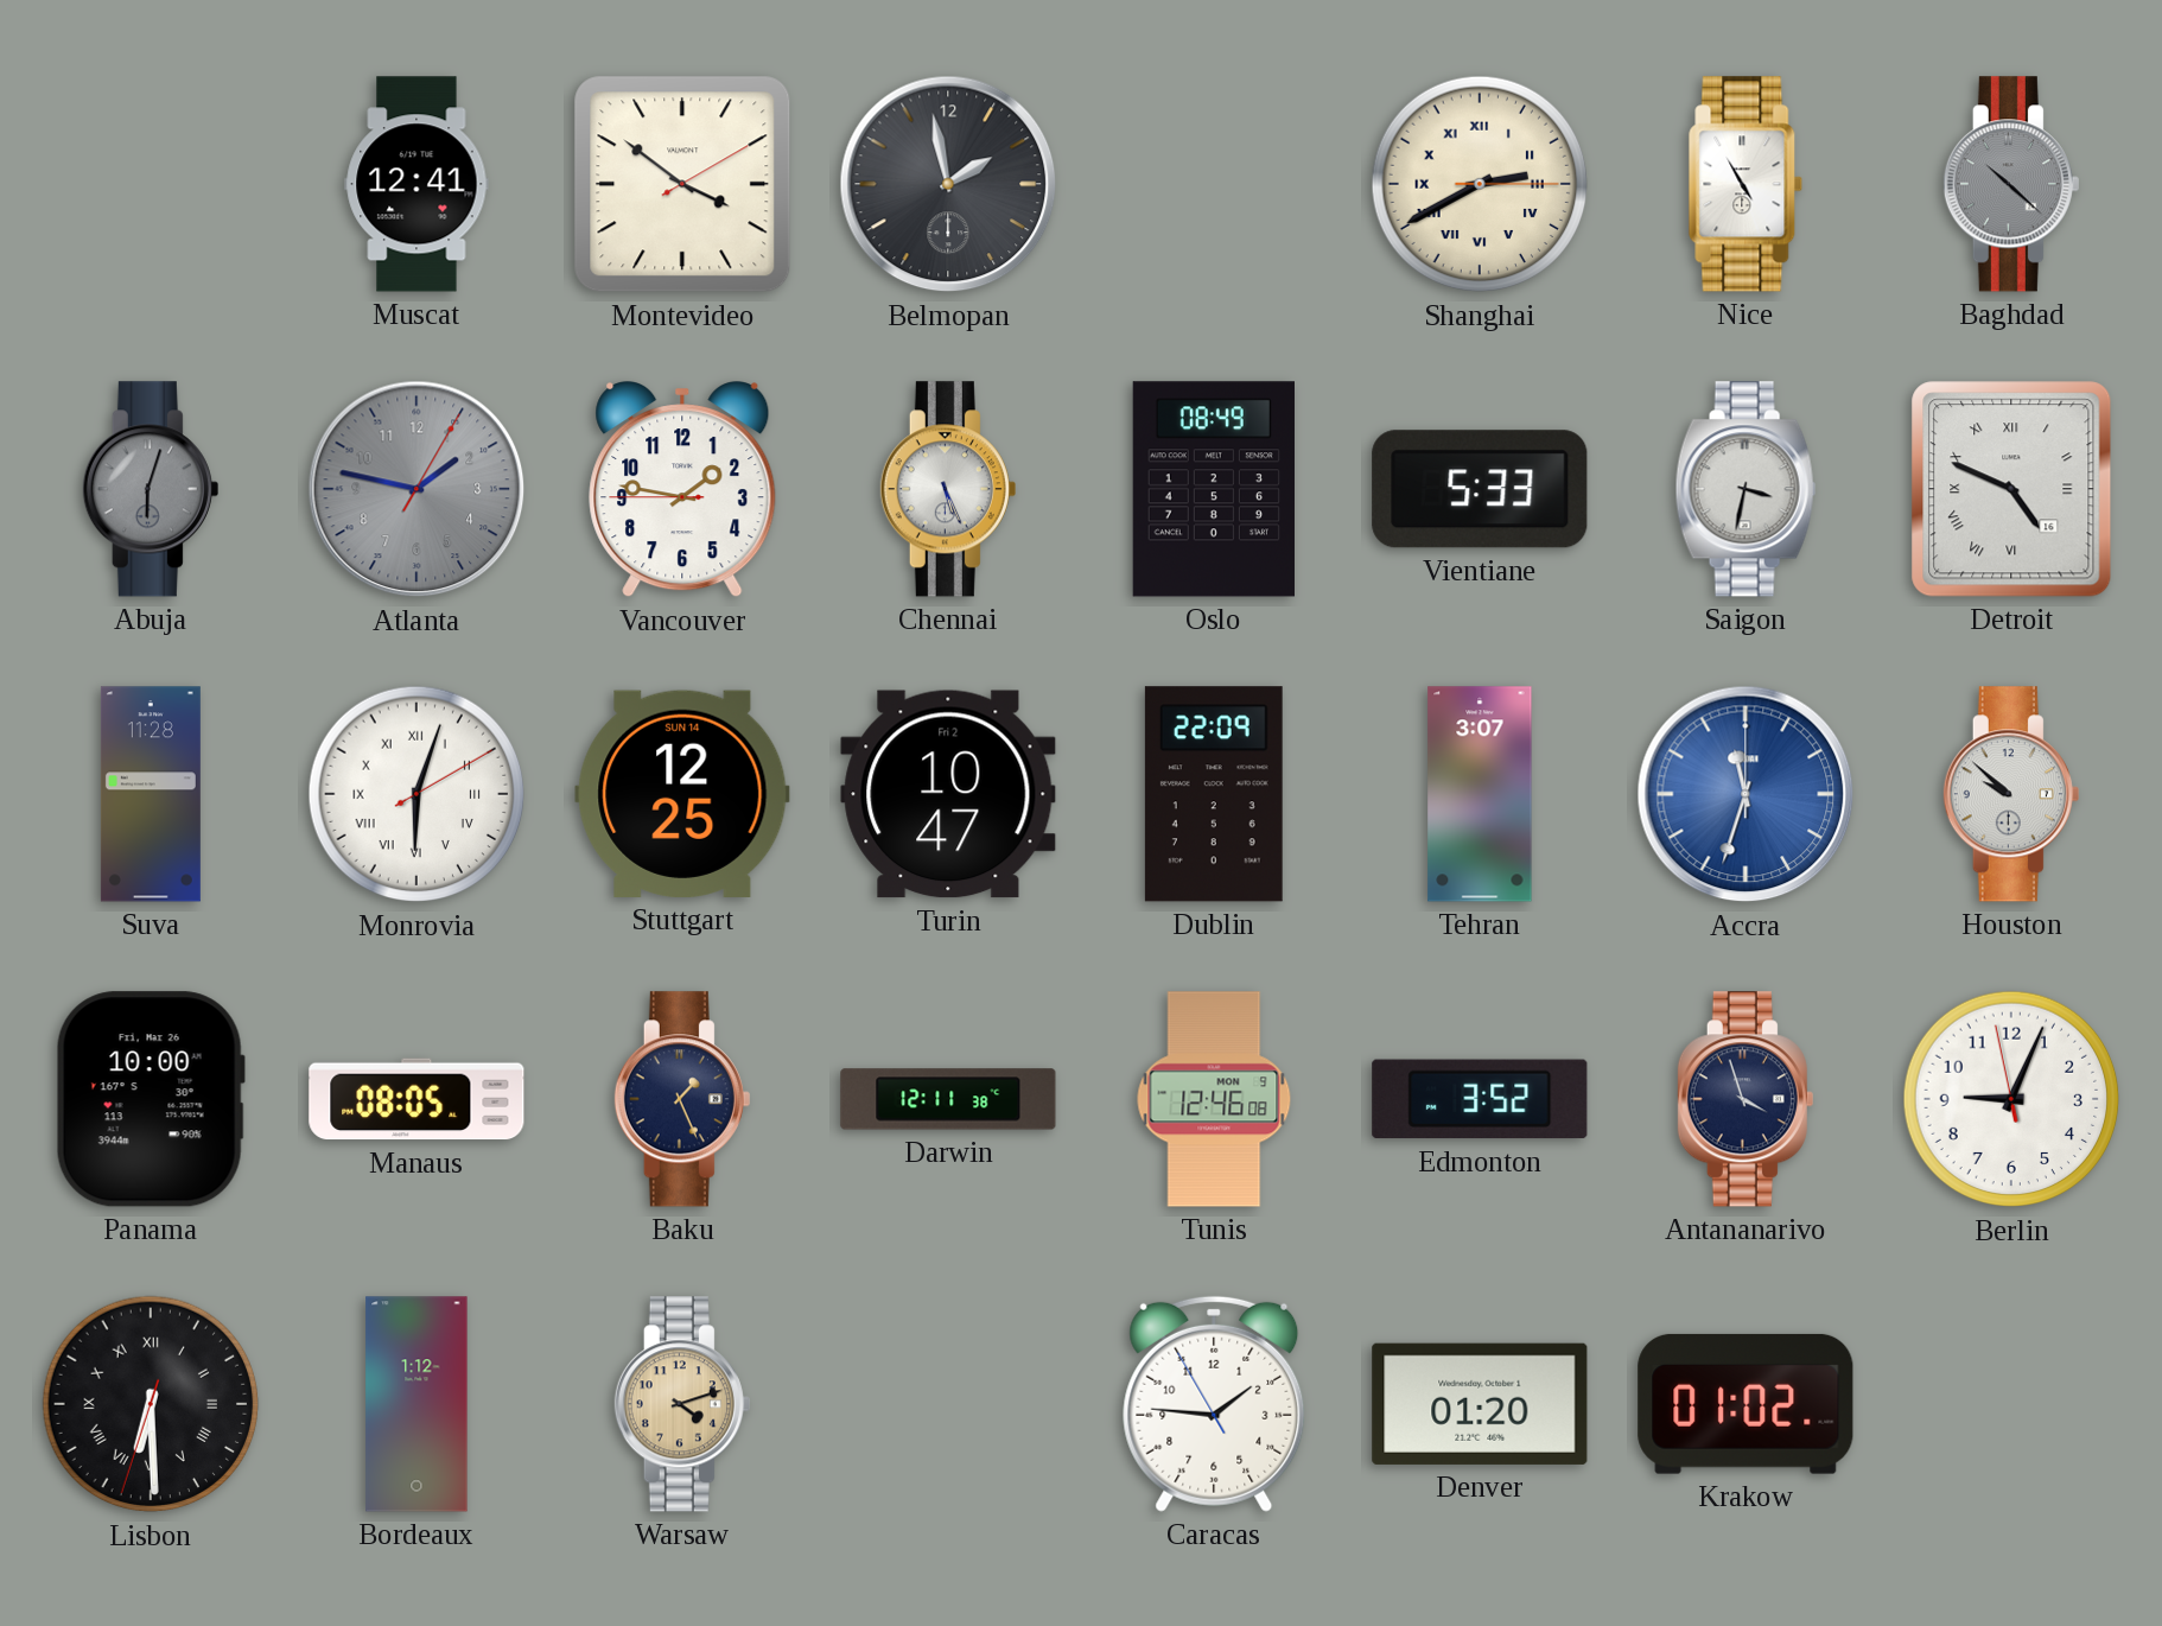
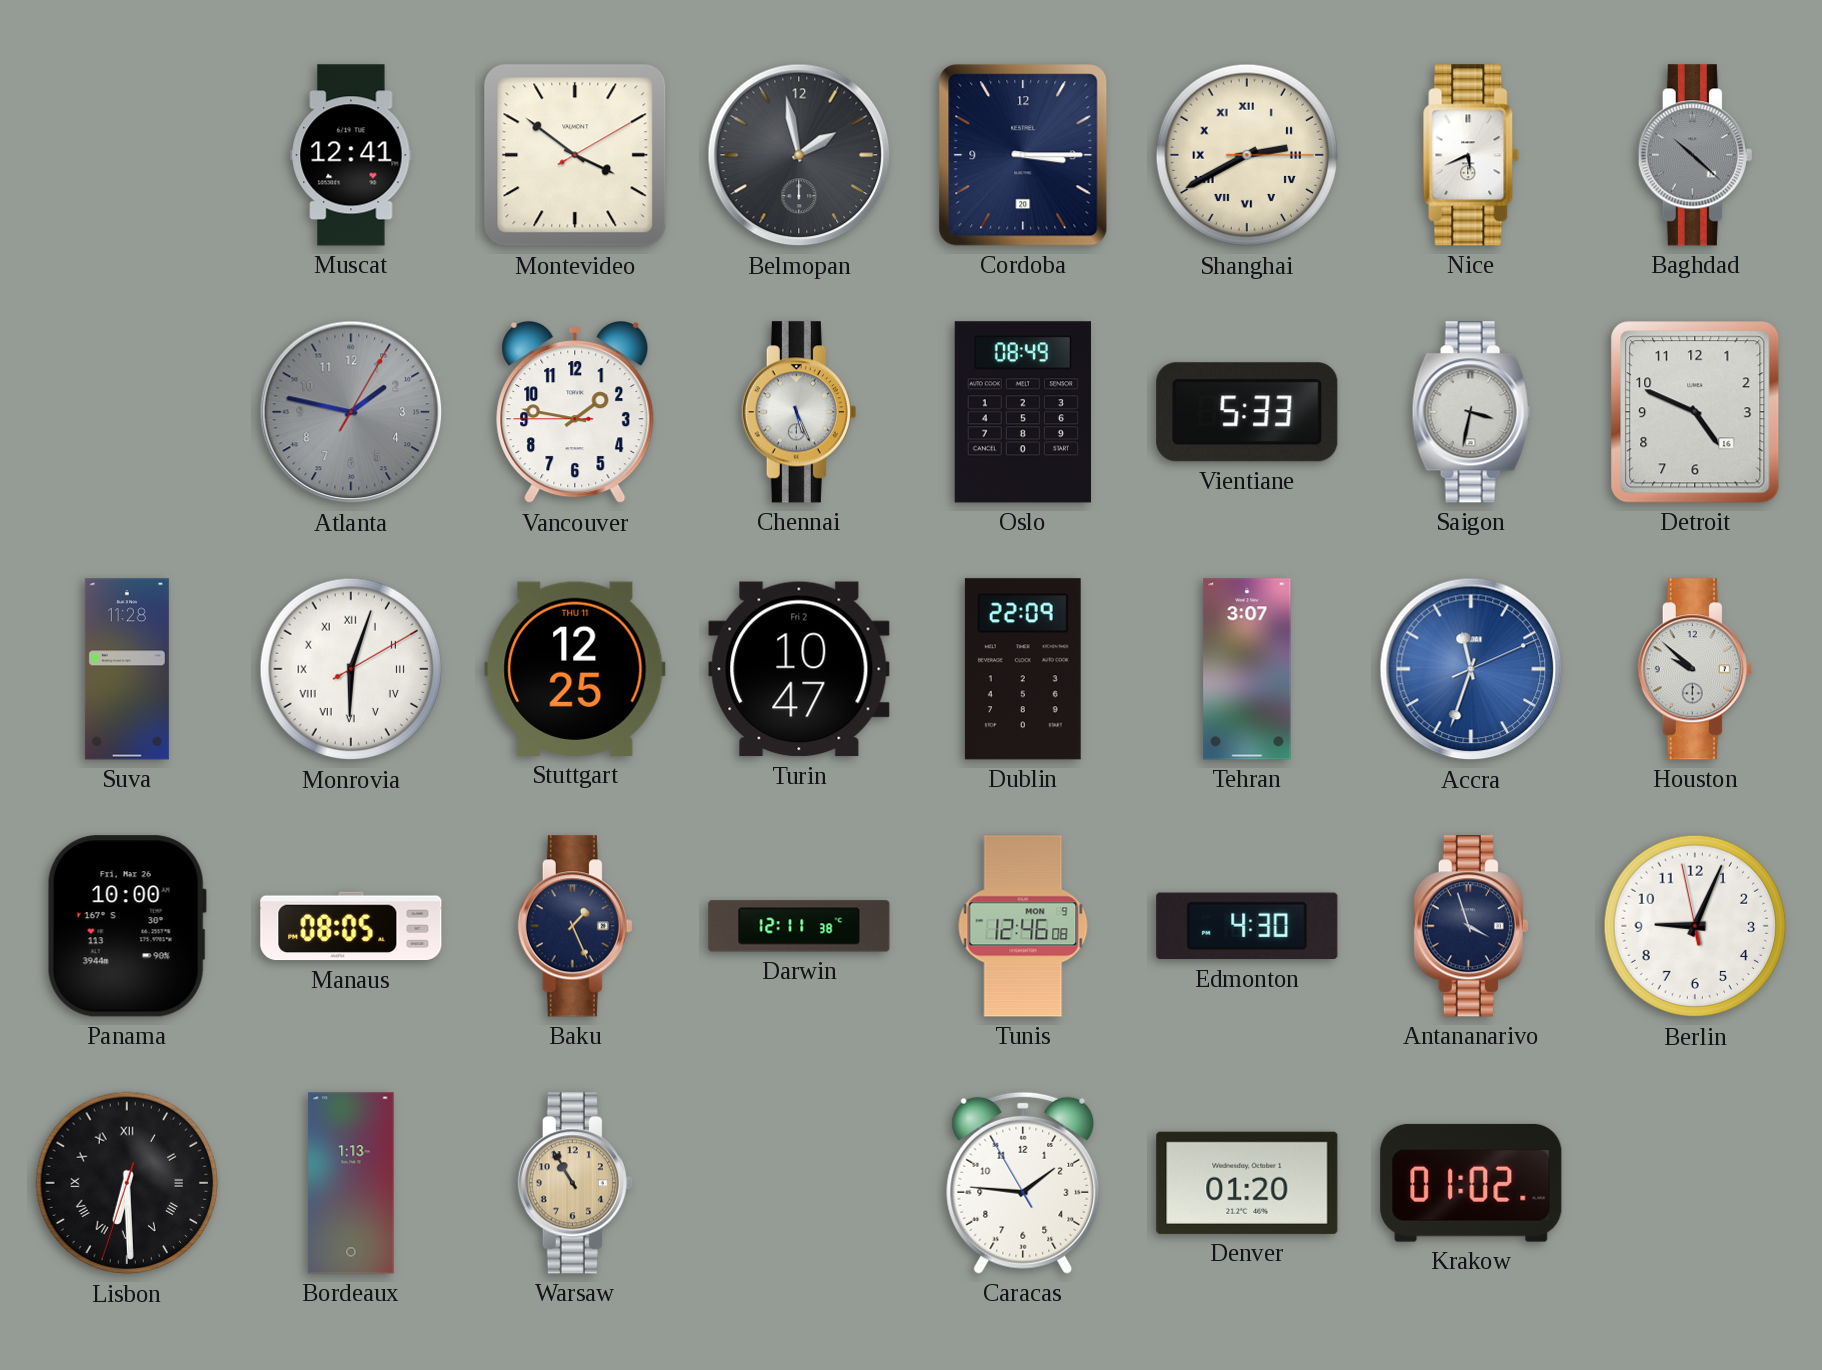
Cordoba: none -> 3:15 (1023, 155)
Nice: 4:55 -> 5:41 (1471, 155)
Abuja: 6:03 -> none (151, 489)
Detroit numerals: Roman -> Arabic (1695, 412)
Stuttgart date: SUN 14 -> THU 11 (575, 669)
Accra: 11:33:00 -> 11:33:11 (1471, 669)
Edmonton: 3:52 -> 4:30 (1247, 926)
Bordeaux: 1:12 -> 1:13 (351, 1183)
Warsaw: 4:12 -> 10:55 (575, 1183)
